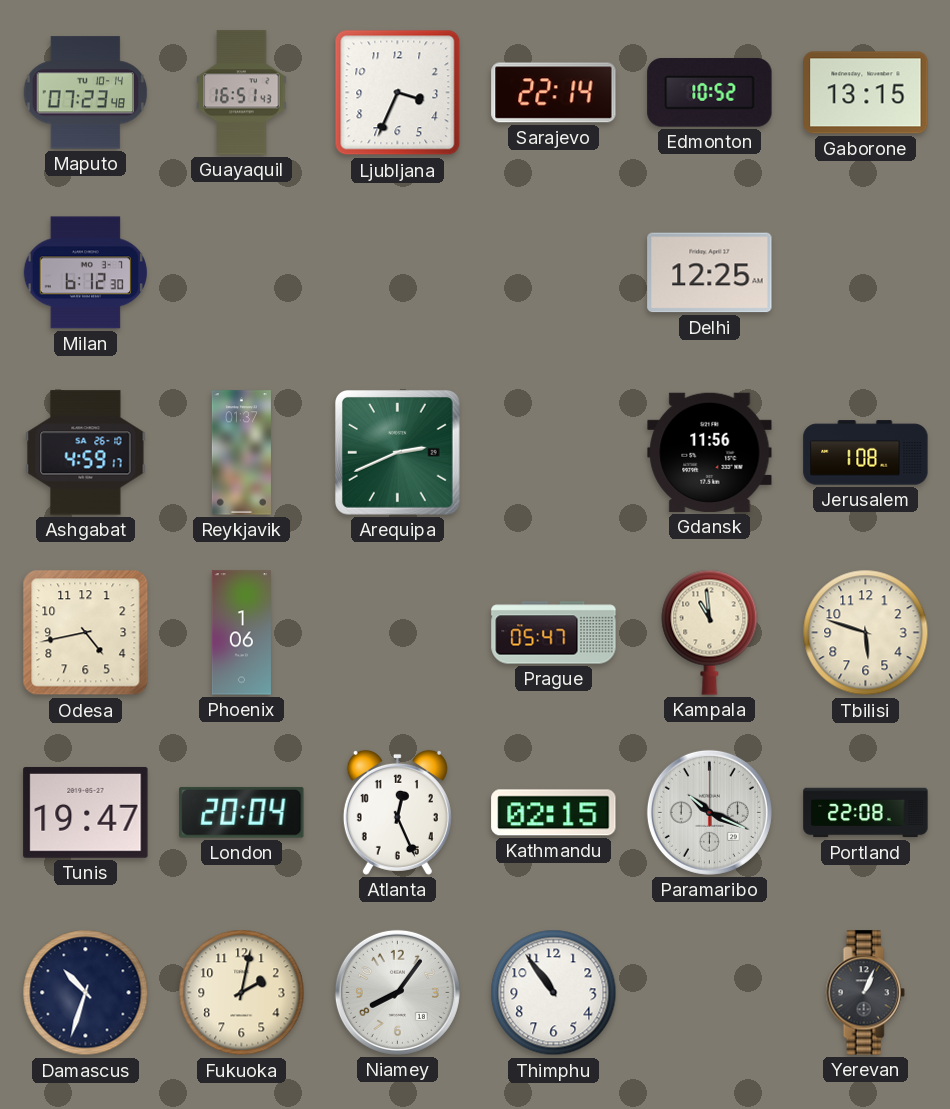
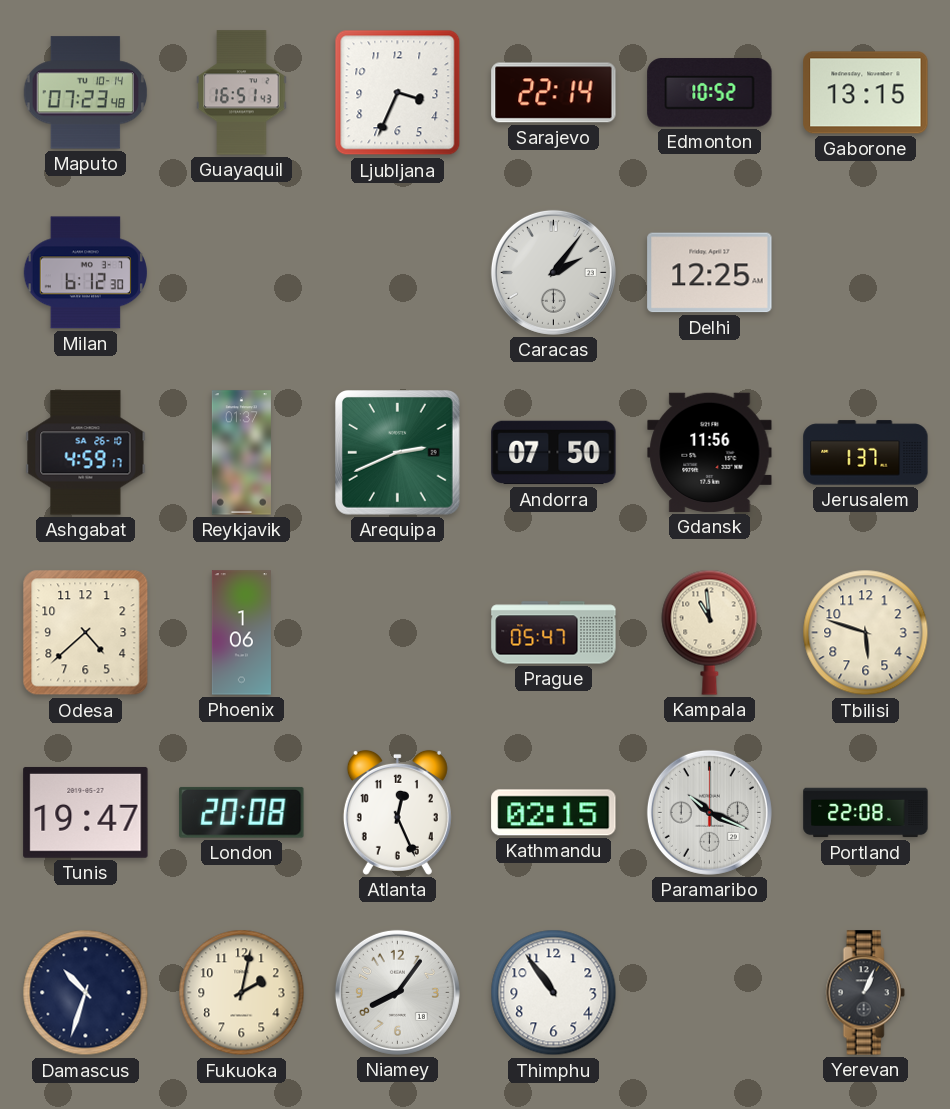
Caracas: none -> 2:06 (553, 272)
Andorra: none -> 07:50 (554, 453)
Jerusalem: 1:08 -> 1:37 (866, 453)
Odesa: 4:43 -> 4:38 (86, 633)
London: 20:04 -> 20:08 (242, 812)
